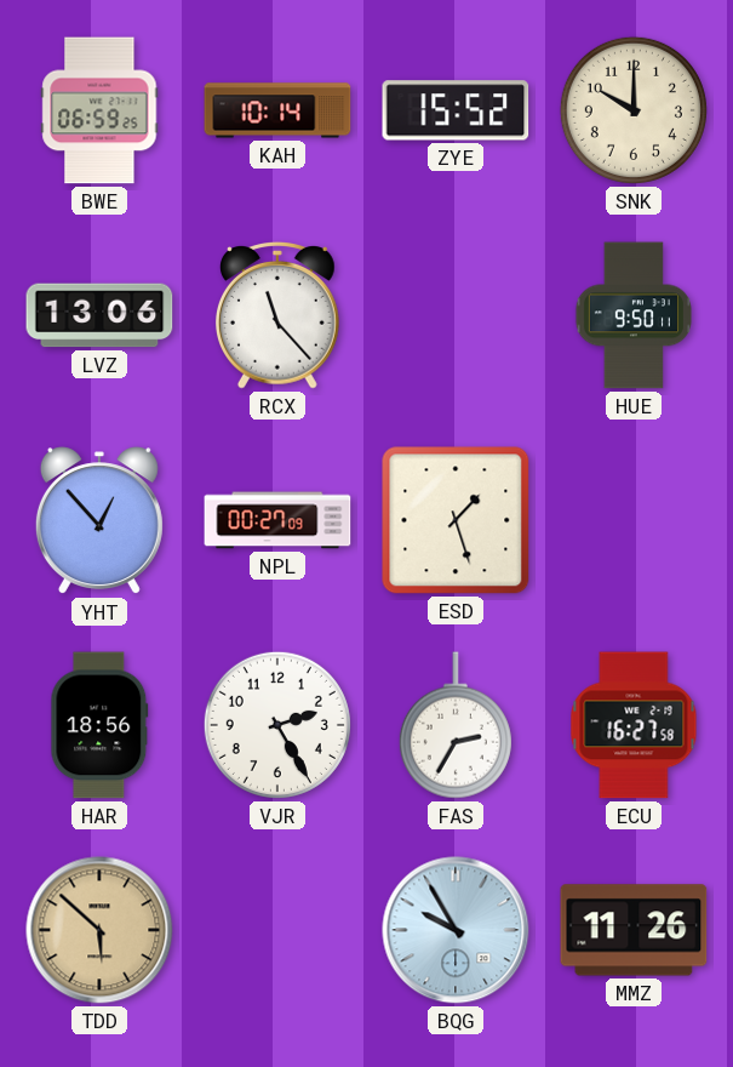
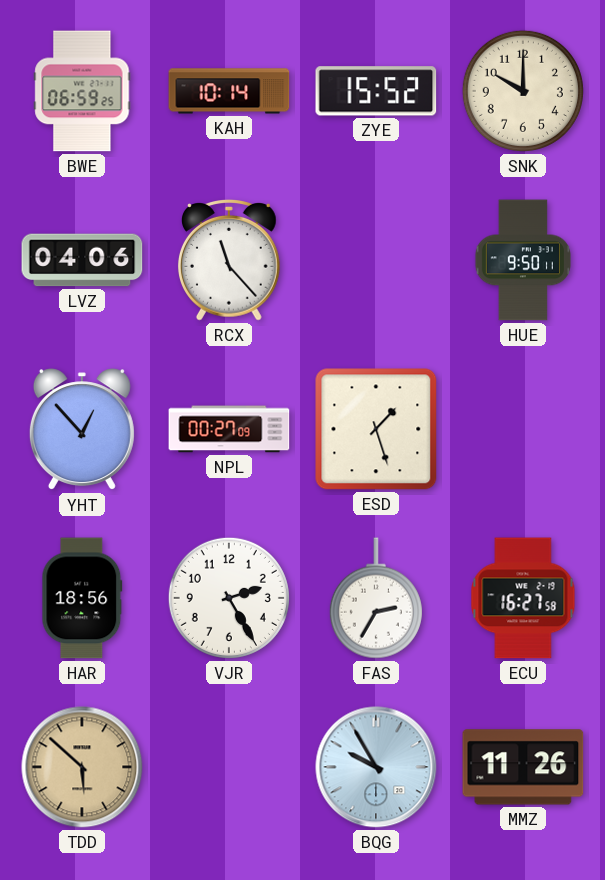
LVZ: 13:06 -> 04:06 (82, 260)
